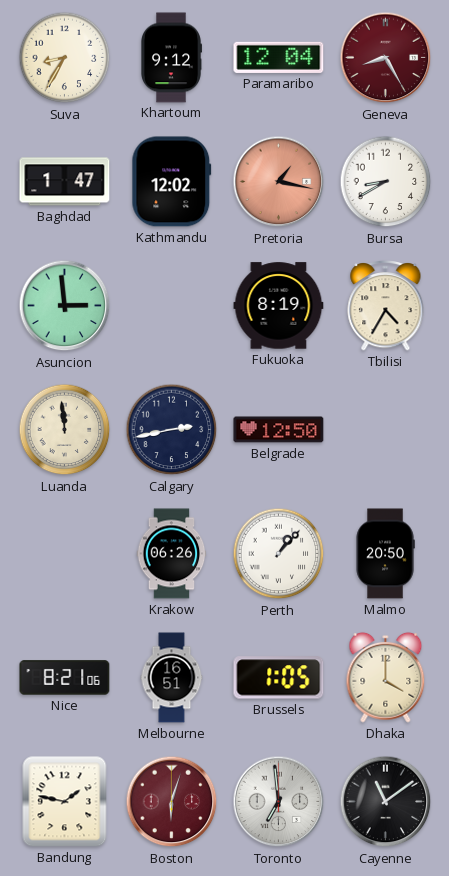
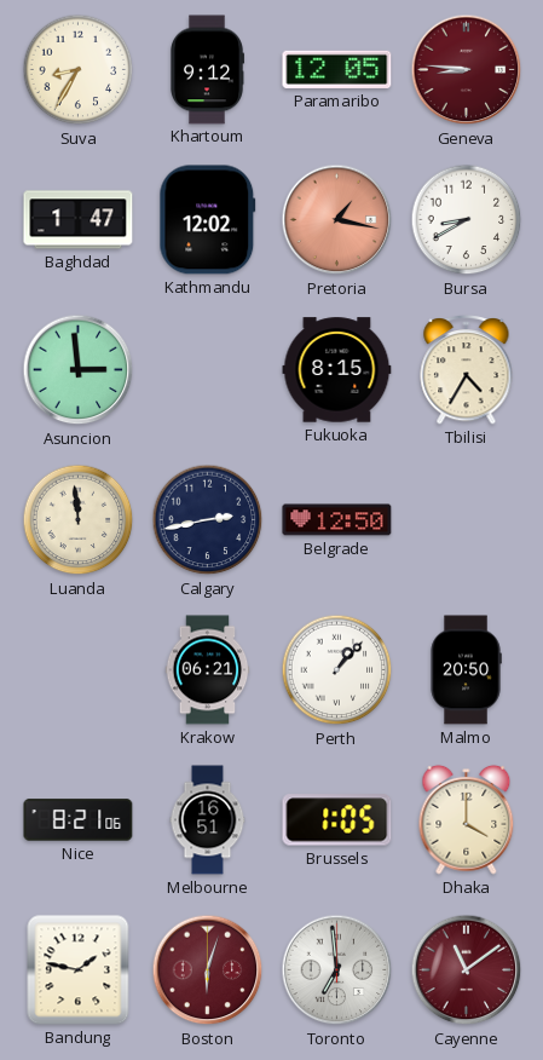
Paramaribo: 12:04 -> 12:05 (337, 69)
Geneva: 8:25 -> 8:46 (467, 70)
Fukuoka: 8:19 -> 8:15 (337, 370)
Krakow: 06:26 -> 06:21 (208, 670)
Cayenne dial: black -> burgundy (467, 970)
